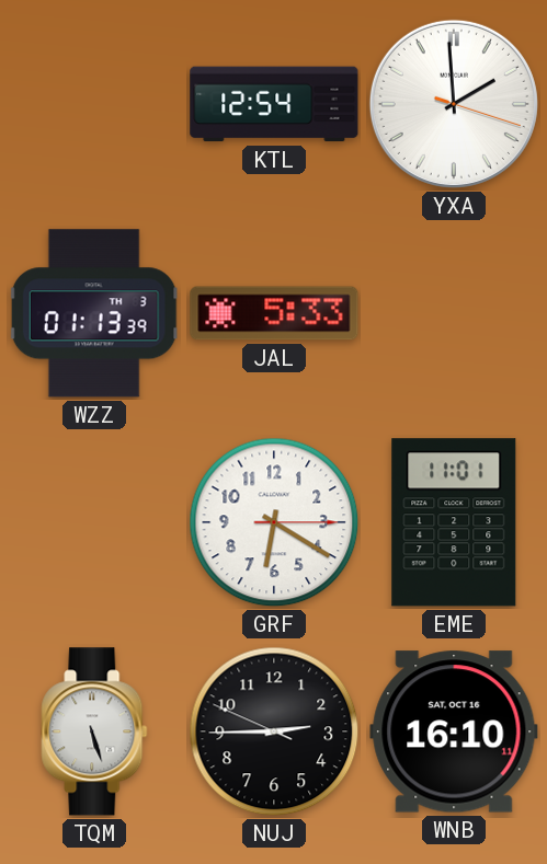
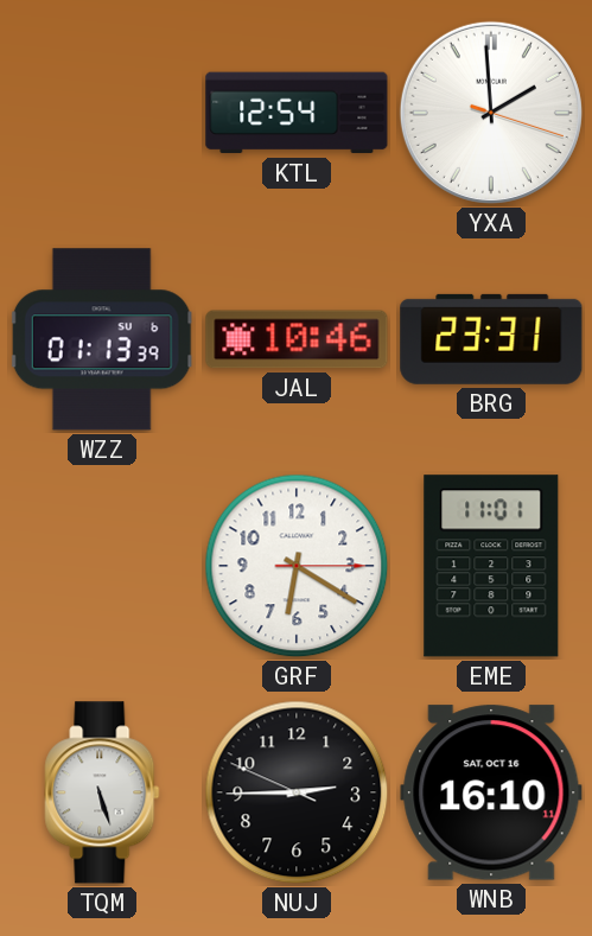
WZZ date: TH 3 -> SU 6 (102, 339)
JAL: 5:33 -> 10:46 (297, 339)
BRG: none -> 23:31 (491, 339)
